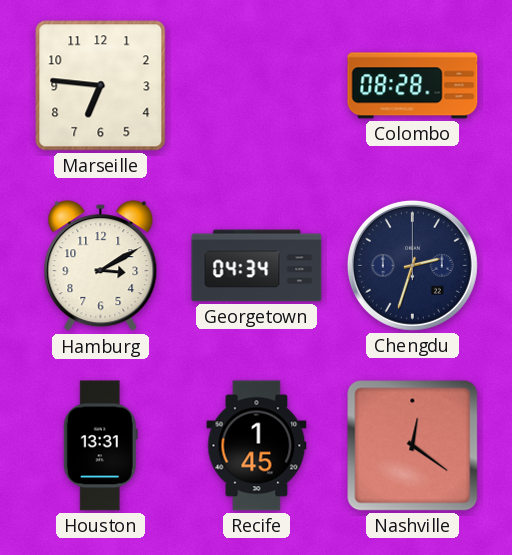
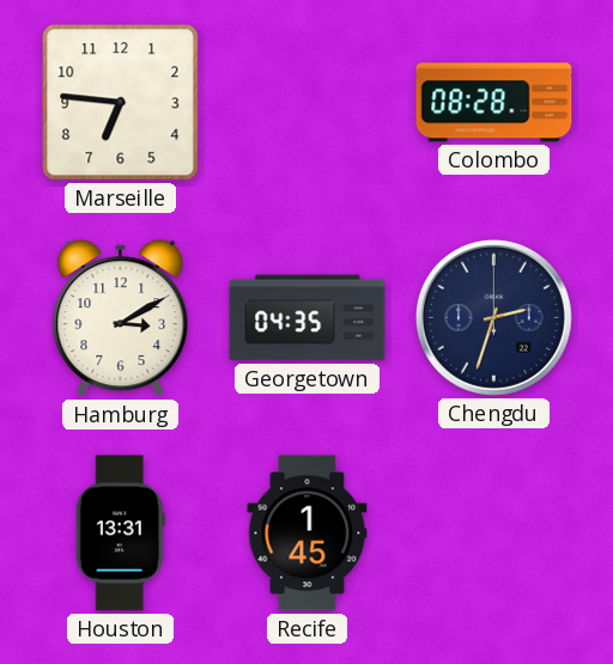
Georgetown: 04:34 -> 04:35 (308, 318)
Nashville: 12:21 -> none (413, 446)
